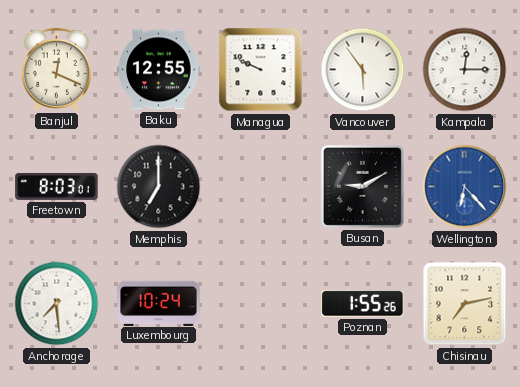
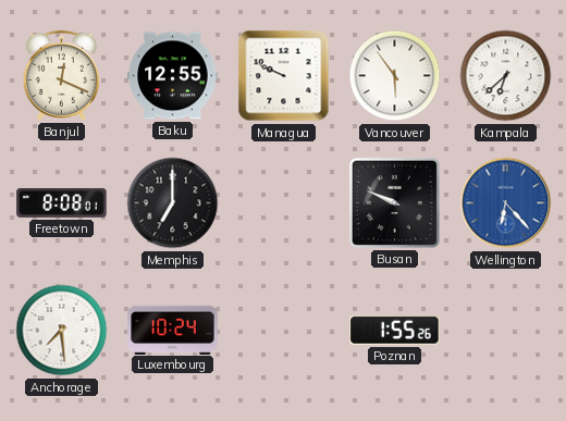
Kampala: 12:15 -> 6:38 (506, 76)
Freetown: 8:03 -> 8:08 (62, 202)
Busan: 9:10 -> 9:49 (394, 202)
Chisinau: 7:13 -> none (465, 304)
